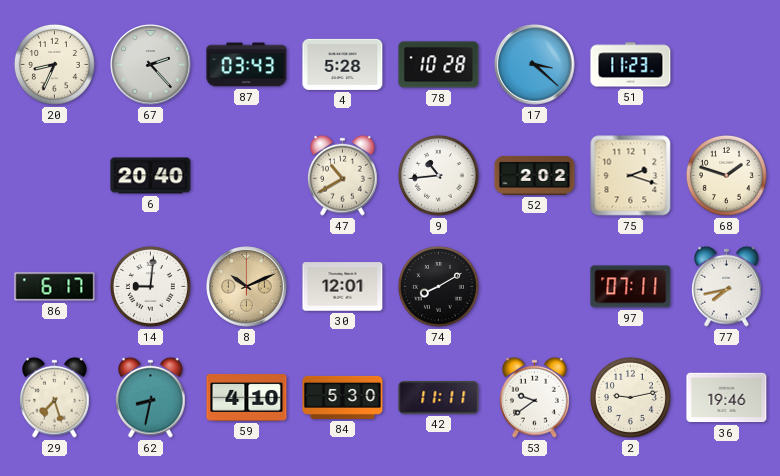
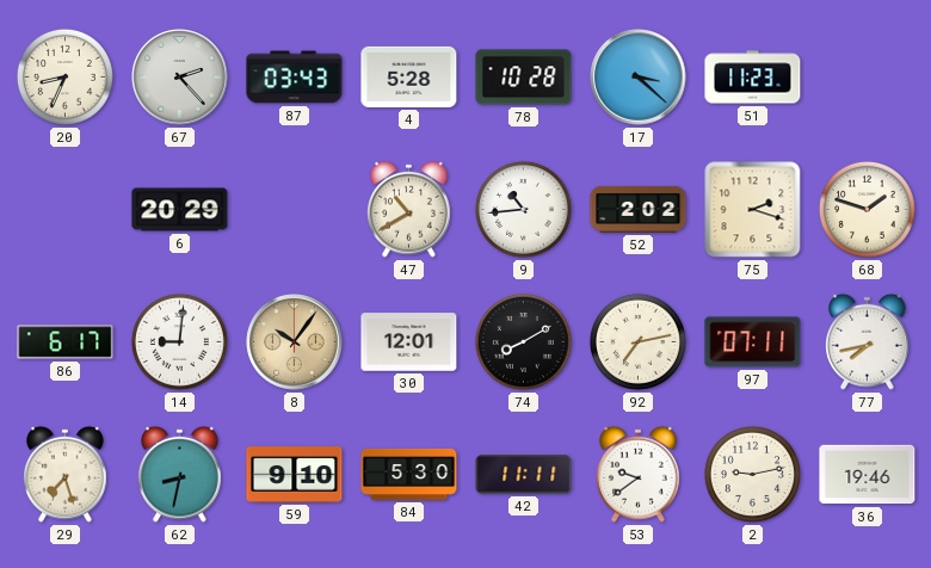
6: 20:40 -> 20:29 (180, 210)
8: 10:11 -> 10:06 (295, 342)
92: none -> 7:13 (637, 341)
59: 4:10 -> 9:10 (295, 475)
